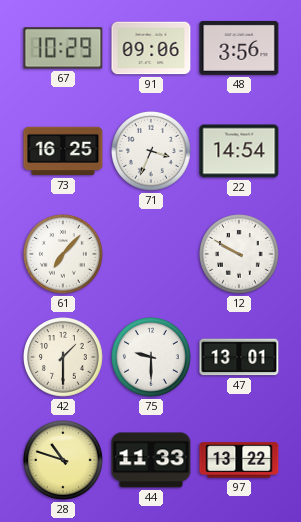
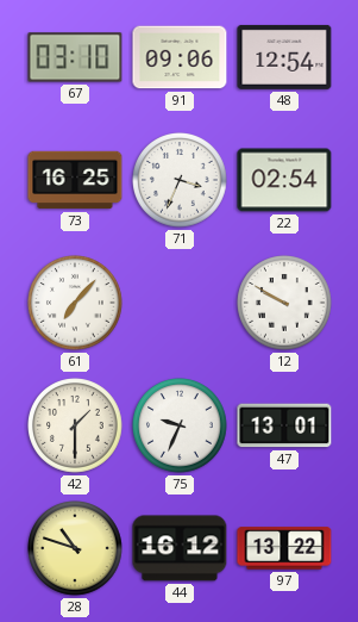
67: 10:29 -> 03:10 (75, 57)
48: 3:56 -> 12:54 (284, 57)
22: 14:54 -> 02:54 (284, 180)
75: 9:30 -> 9:34 (181, 427)
44: 11:33 -> 16:12 (180, 548)
